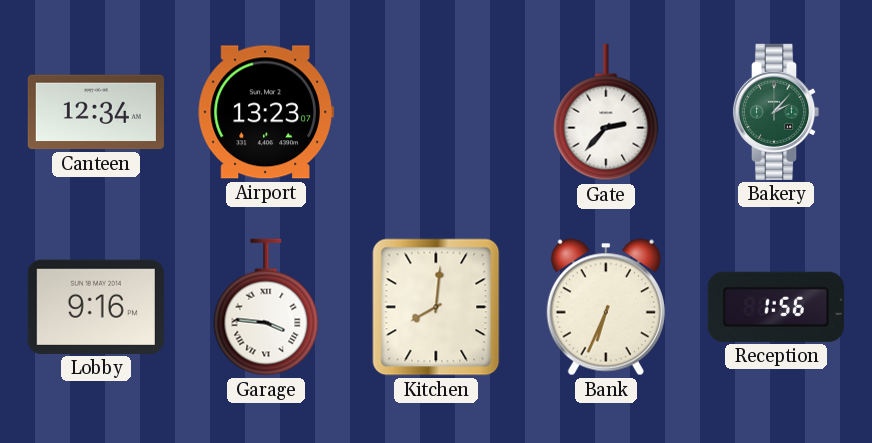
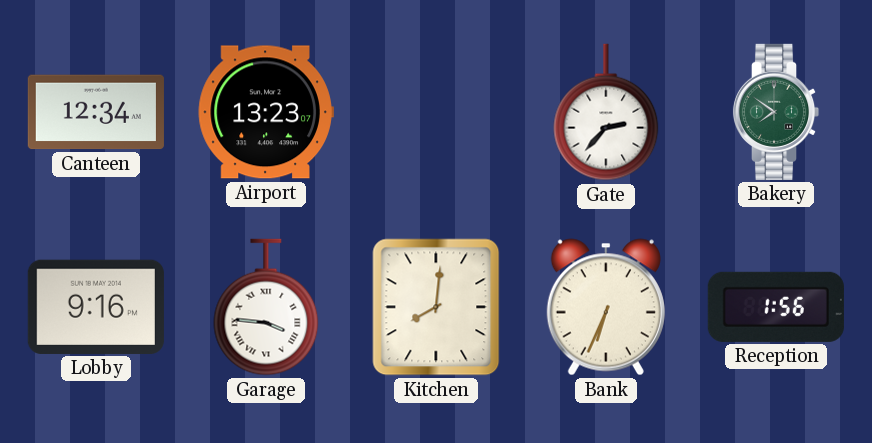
Bakery: 2:07 -> 7:51 (776, 112)
